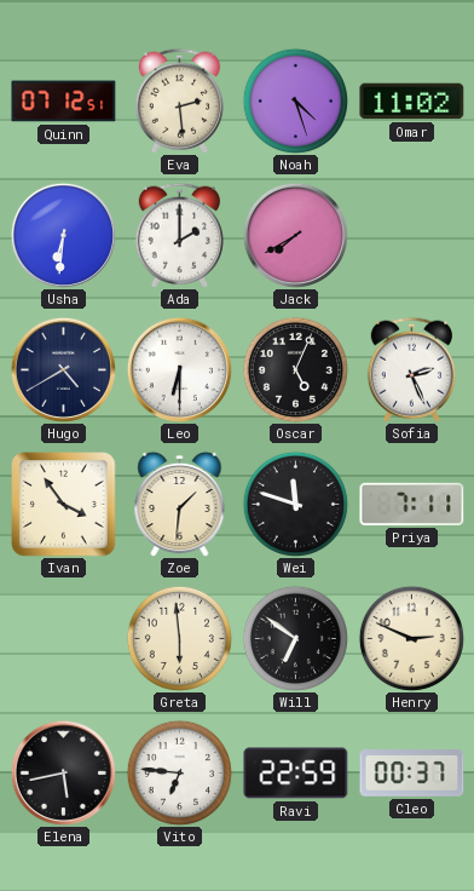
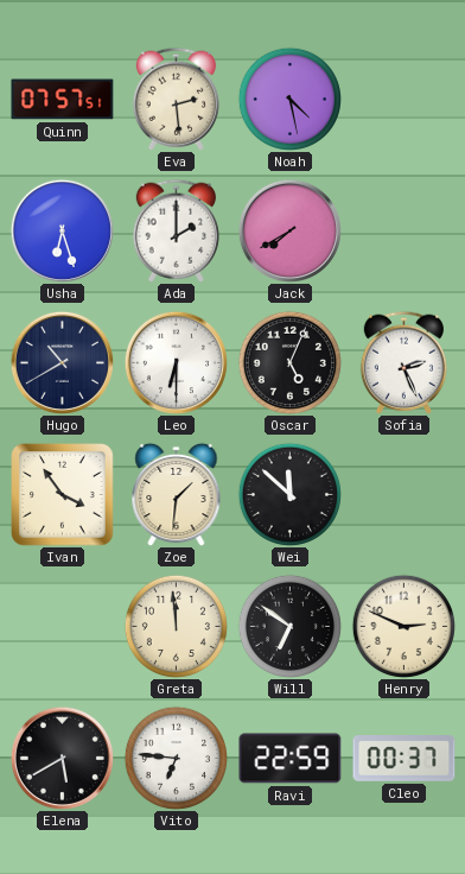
Quinn: 07:12 -> 07:57 (63, 100)
Noah: 4:27 -> 4:28 (289, 99)
Omar: 11:02 -> none (412, 102)
Usha: 6:31 -> 6:27 (62, 230)
Hugo: 4:40 -> 10:40 (62, 362)
Wei: 11:48 -> 11:52 (289, 494)
Priya: 7:11 -> none (412, 504)
Greta: 5:59 -> 11:59 (176, 626)
Elena: 5:43 -> 5:40 (62, 758)
